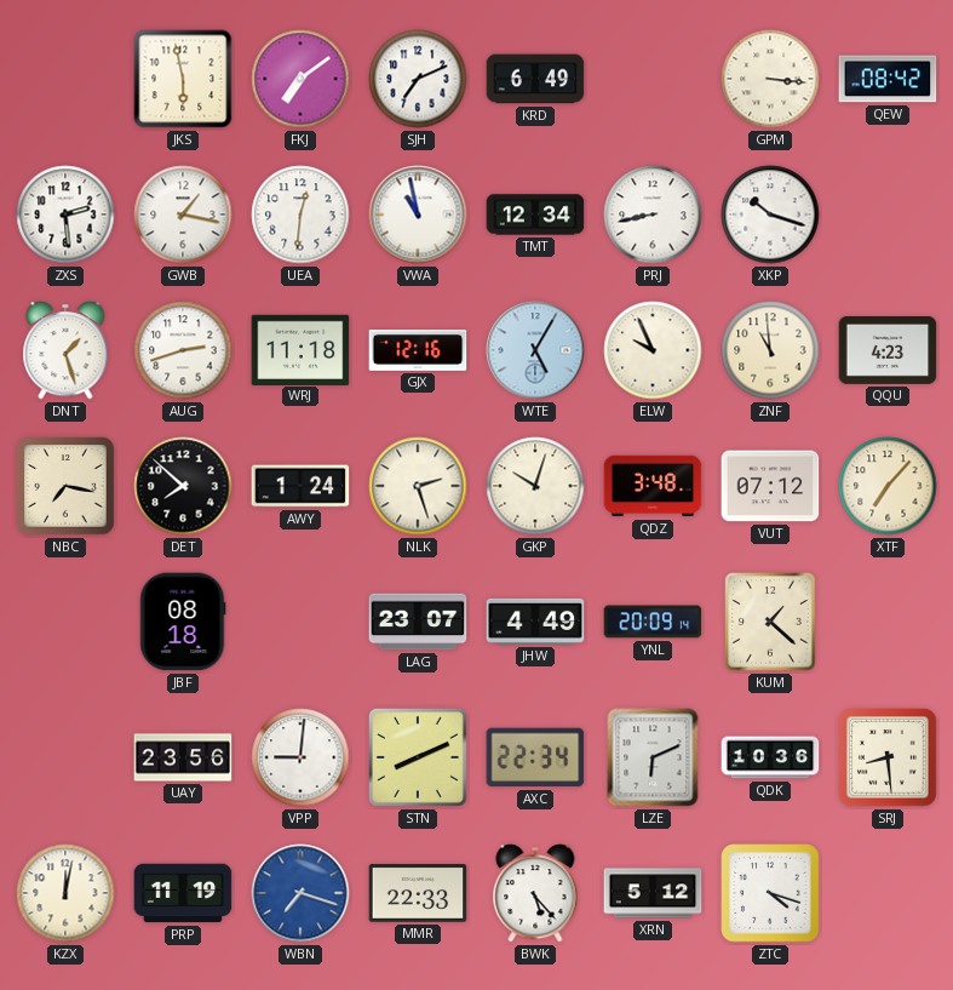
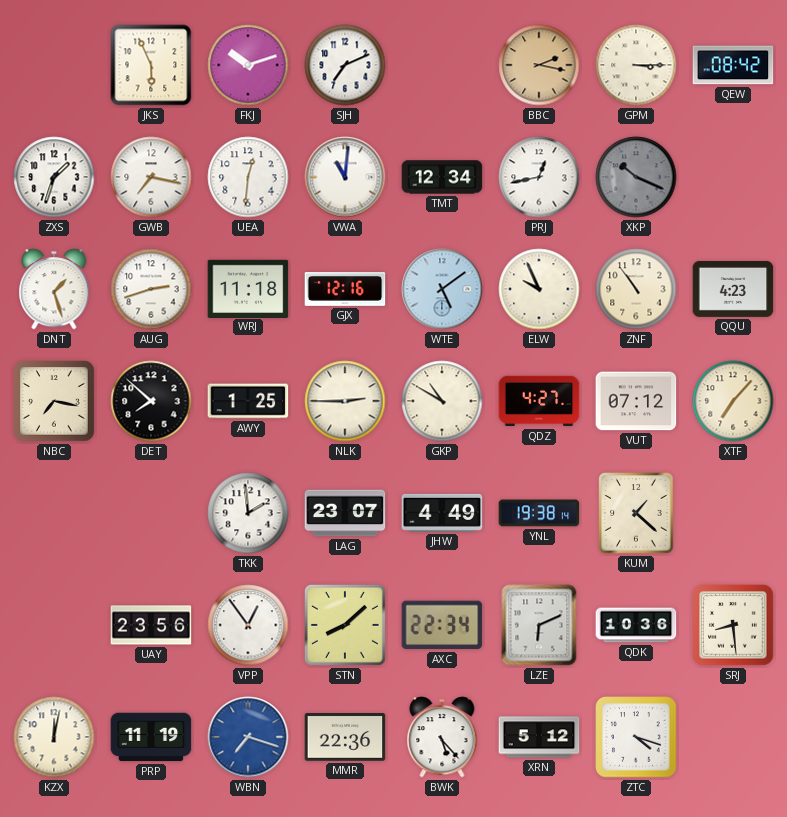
JKS: 5:58 -> 5:56 (151, 65)
FKJ: 7:09 -> 10:12 (248, 65)
KRD: 6:49 -> none (535, 79)
BBC: none -> 2:17 (539, 65)
GPM: 3:16 -> 3:15 (636, 65)
ZXS: 2:29 -> 1:33 (54, 177)
GWB: 1:17 -> 7:17 (151, 177)
VWA: 10:58 -> 11:01 (345, 177)
PRJ: 8:43 -> 12:43 (539, 177)
XKP: 10:18 -> 10:19 (636, 177)
XKP dial: white -> grey (636, 177)
WTE: 5:05 -> 5:09 (442, 289)
ZNF: 10:59 -> 10:54 (636, 289)
AWY: 1:24 -> 1:25 (248, 401)
NLK: 2:27 -> 2:45 (345, 401)
GKP: 10:03 -> 10:50 (442, 401)
QDZ: 3:48 -> 4:27 (539, 401)
JBF: 08:18 -> none (183, 622)
TKK: none -> 1:59 (248, 513)
YNL: 20:09 -> 19:38 (539, 513)
VPP: 9:01 -> 12:54 (248, 625)
STN: 8:11 -> 8:08 (345, 625)
MMR: 22:33 -> 22:36 (345, 737)
